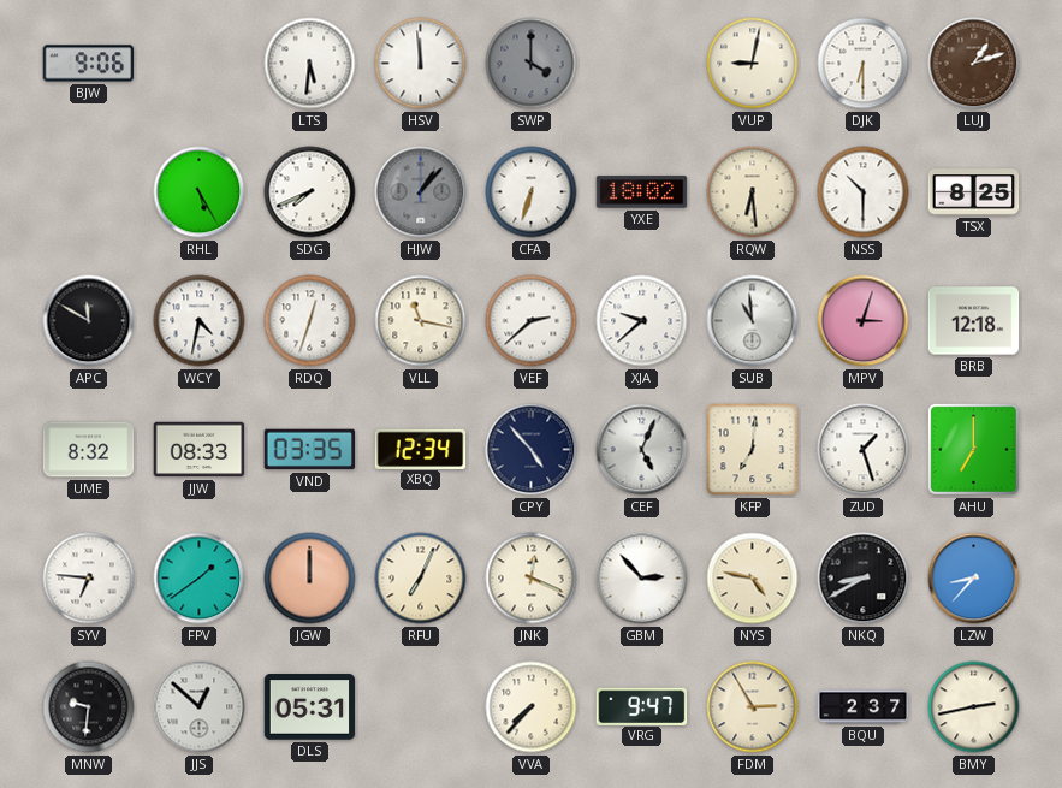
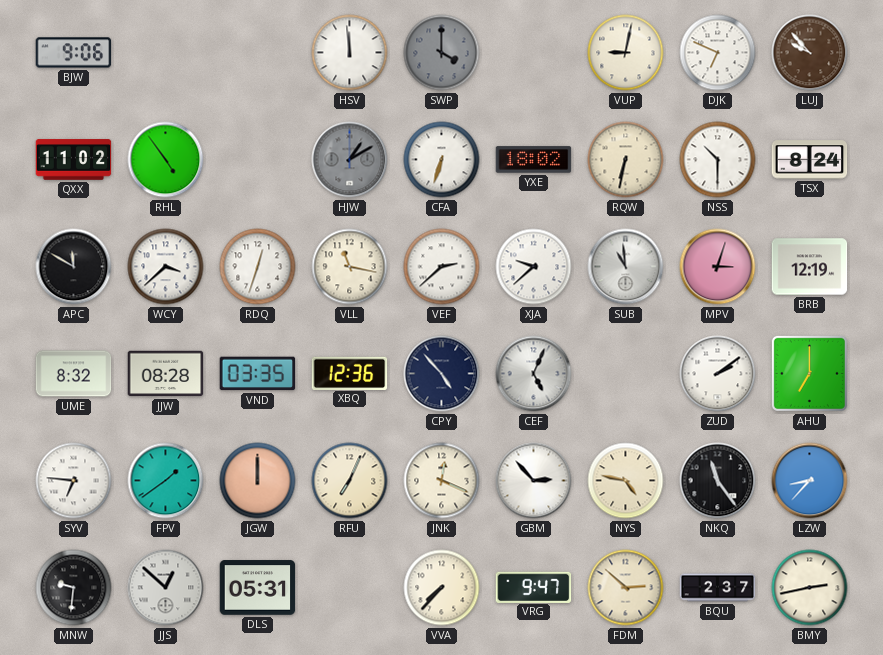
LTS: 5:31 -> none (310, 64)
DJK: 6:30 -> 6:49 (718, 53)
LUJ: 1:12 -> 9:53 (810, 53)
QXX: none -> 11:02 (74, 160)
RHL: 5:25 -> 4:54 (166, 160)
SDG: 7:41 -> none (310, 192)
HJW: 1:07 -> 1:10 (350, 160)
RQW: 6:29 -> 6:32 (626, 160)
TSX: 8:25 -> 8:24 (810, 160)
WCY: 4:32 -> 3:38 (166, 267)
BRB: 12:18 -> 12:19 (810, 267)
JJW: 08:33 -> 08:28 (166, 374)
XBQ: 12:34 -> 12:36 (350, 373)
KFP: 7:01 -> none (753, 450)
ZUD: 1:27 -> 2:09 (718, 374)
NKQ: 8:40 -> 11:24 (718, 481)
FDM: 2:55 -> 2:52 (626, 588)
